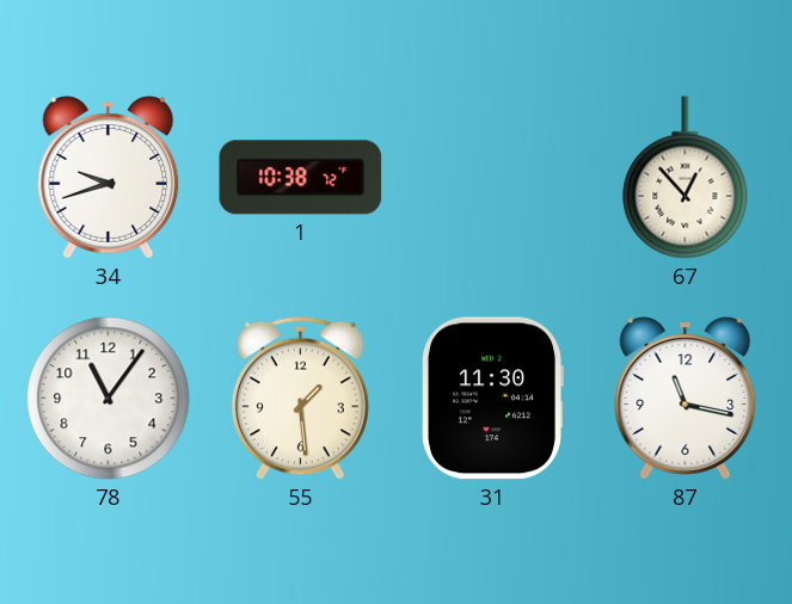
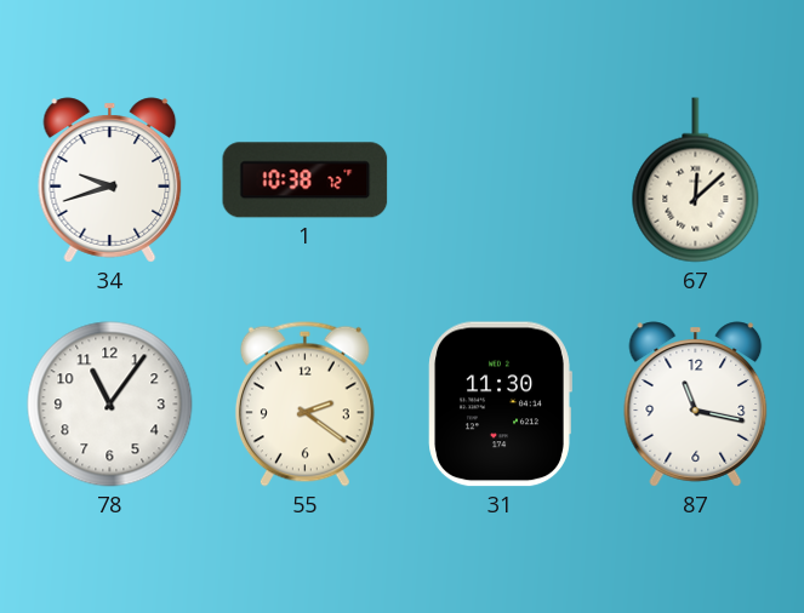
67: 12:53 -> 12:08 (696, 181)
55: 1:29 -> 2:21 (304, 403)
